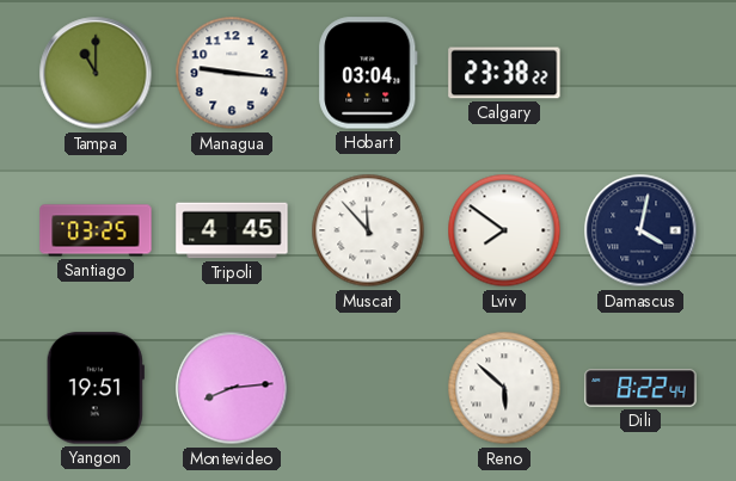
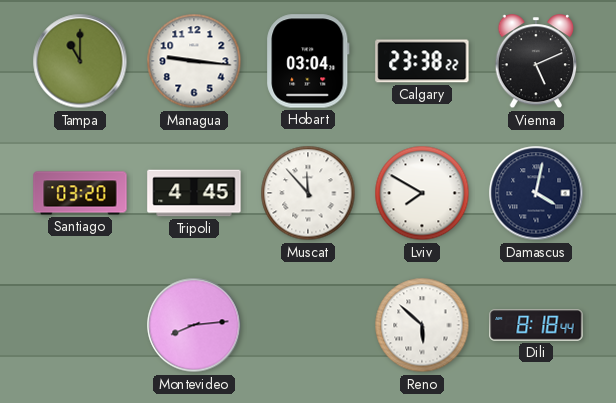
Vienna: none -> 5:11 (535, 62)
Santiago: 03:25 -> 03:20 (80, 193)
Lviv: 7:51 -> 7:50 (422, 193)
Yangon: 19:51 -> none (96, 388)
Dili: 8:22 -> 8:18 (536, 325)
